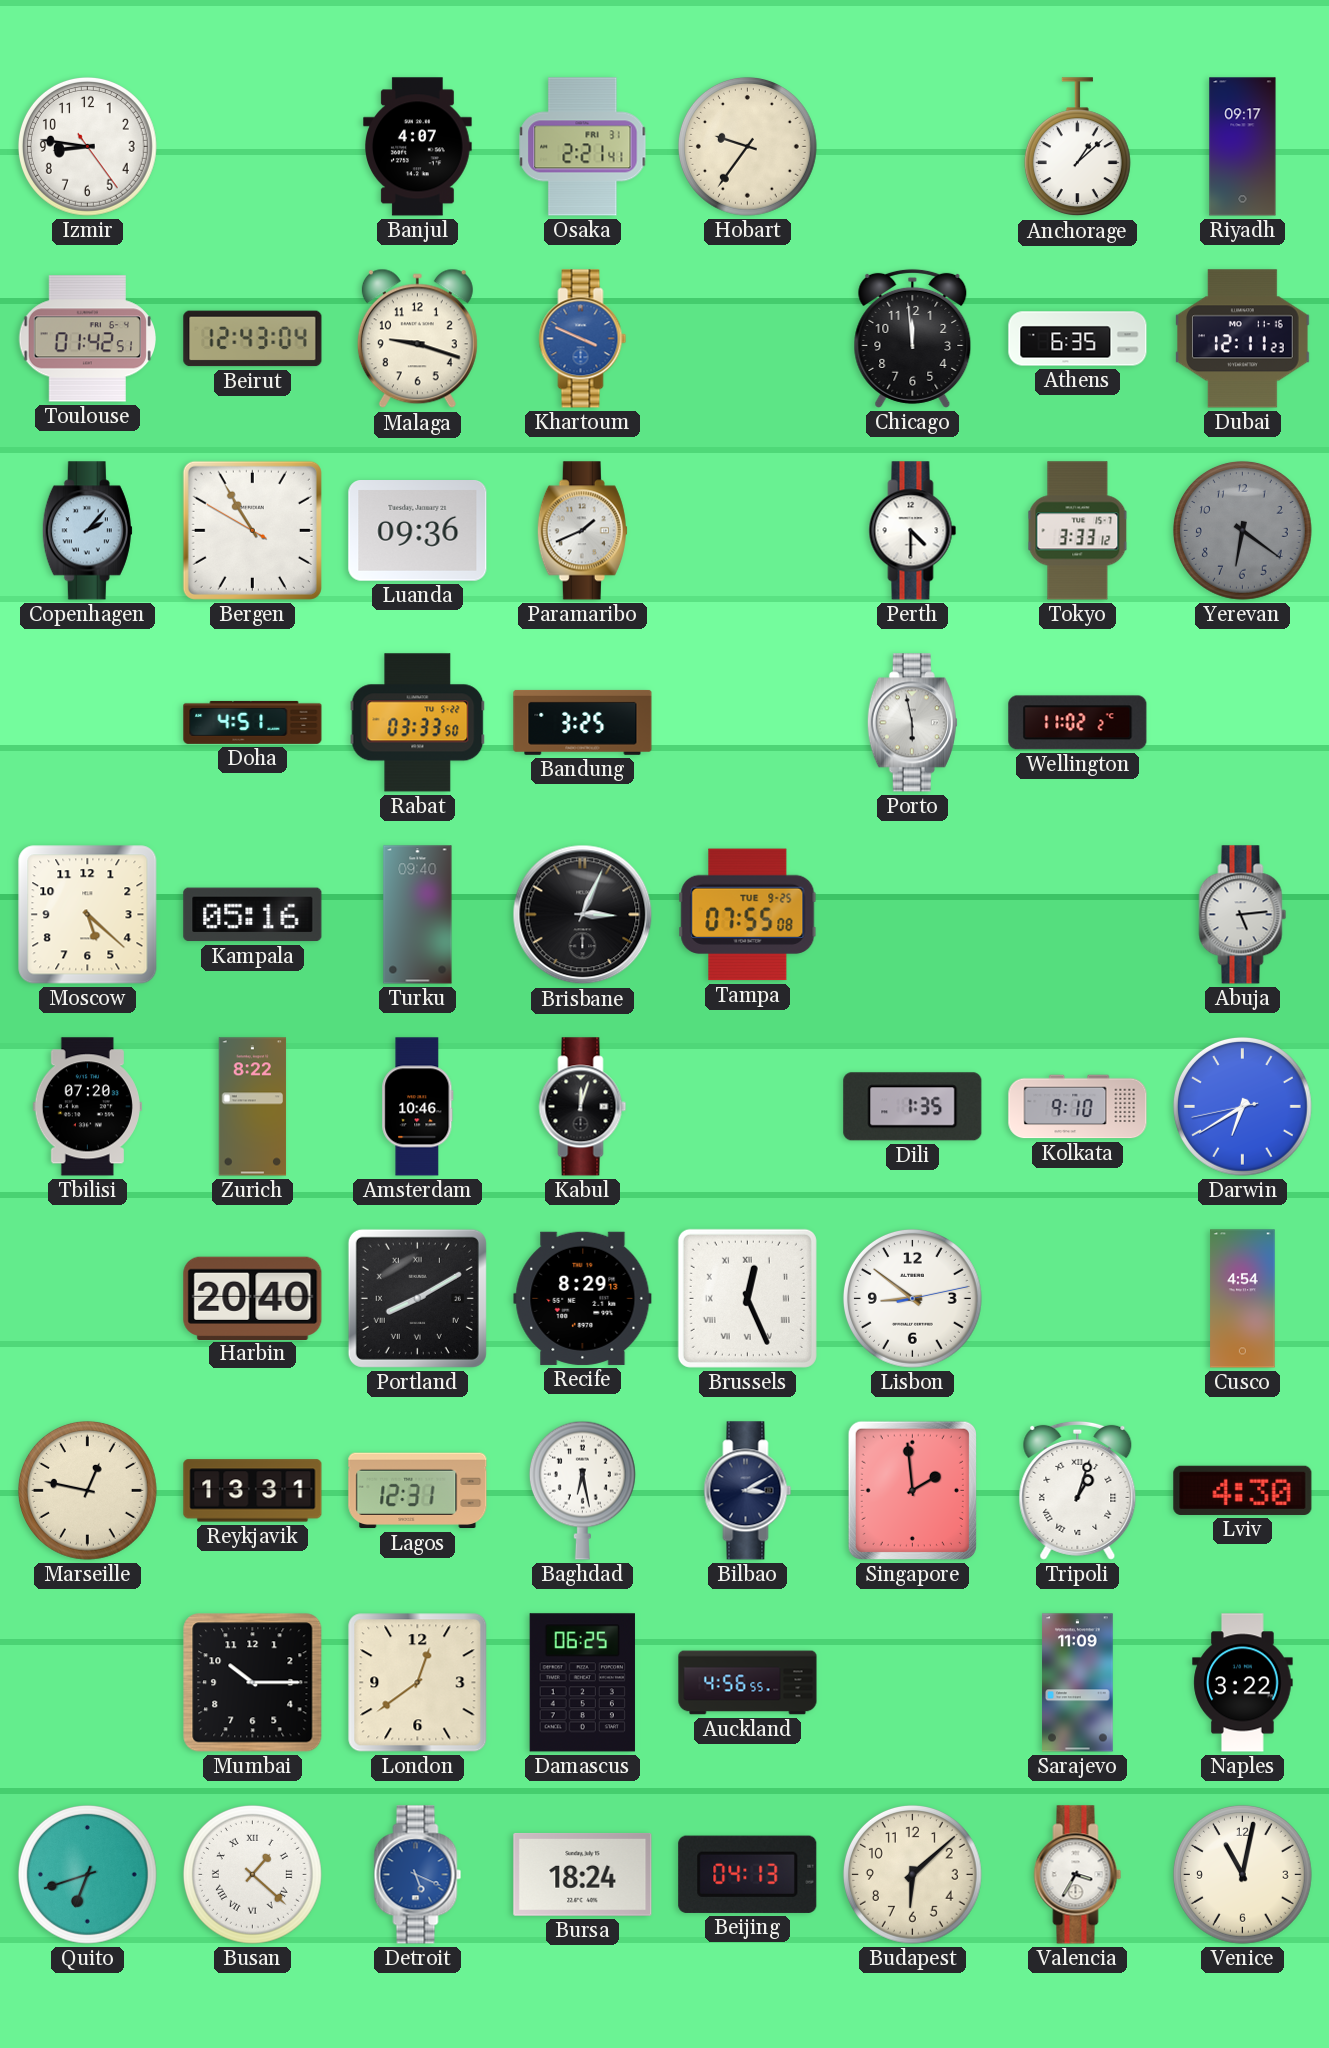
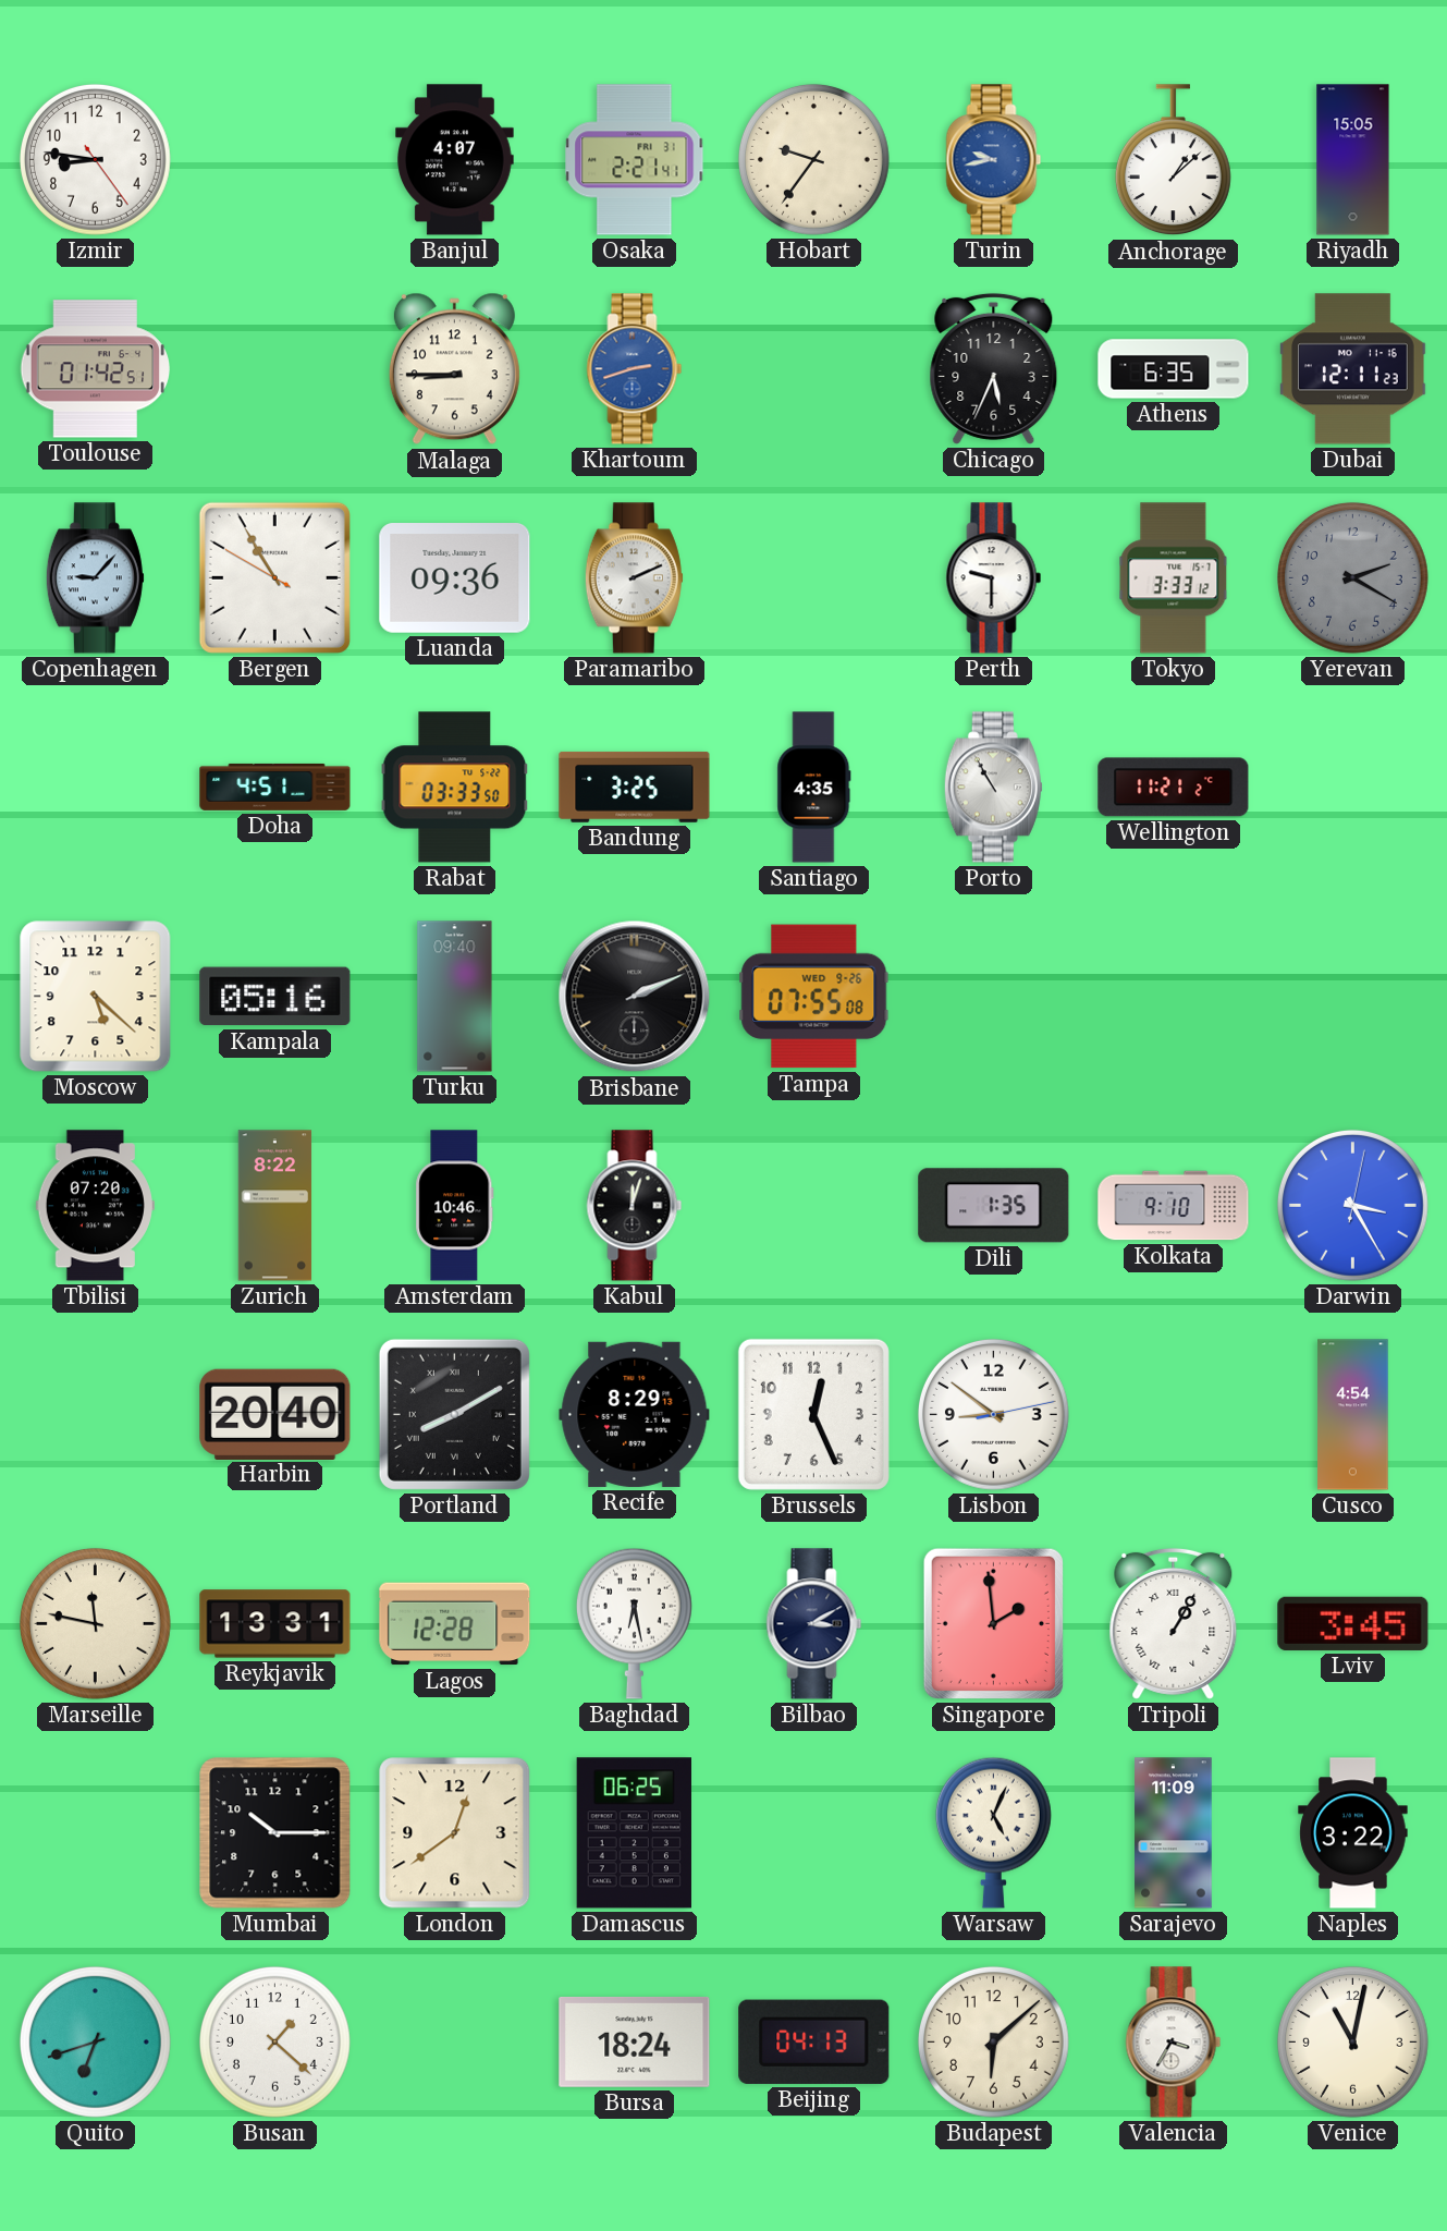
Turin: none -> 9:43 (994, 160)
Riyadh: 09:17 -> 15:05 (1353, 160)
Beirut: 12:43 -> none (253, 339)
Malaga: 9:18 -> 8:45 (454, 369)
Khartoum: 3:49 -> 2:42 (635, 369)
Chicago: 11:59 -> 5:34 (994, 368)
Copenhagen: 2:07 -> 9:07 (95, 578)
Paramaribo: 1:41 -> 2:11 (634, 578)
Perth: 4:30 -> 9:30 (994, 578)
Yerevan: 6:21 -> 2:20 (1352, 577)
Santiago: none -> 4:35 (814, 788)
Porto: 5:58 -> 10:55 (993, 788)
Wellington: 11:02 -> 11:21 (1174, 788)
Brisbane: 3:04 -> 2:11 (635, 997)
Tampa date: TUE 9-25 -> WED 9-26 (814, 997)
Abuja: 5:14 -> none (1243, 915)
Darwin: 6:39 -> 3:25 (1352, 1205)
Brussels numerals: Roman -> Arabic (813, 1414)
Marseille: 12:47 -> 11:47 (95, 1623)
Lagos: 12:31 -> 12:28 (455, 1624)
Tripoli: 1:03 -> 1:05 (1174, 1623)
Lviv: 4:30 -> 3:45 (1353, 1623)
Auckland: 4:56 -> none (748, 1683)
Warsaw: none -> 5:04 (993, 1832)
Busan numerals: Roman -> Arabic (274, 2041)
Detroit: 5:19 -> none (418, 1875)
